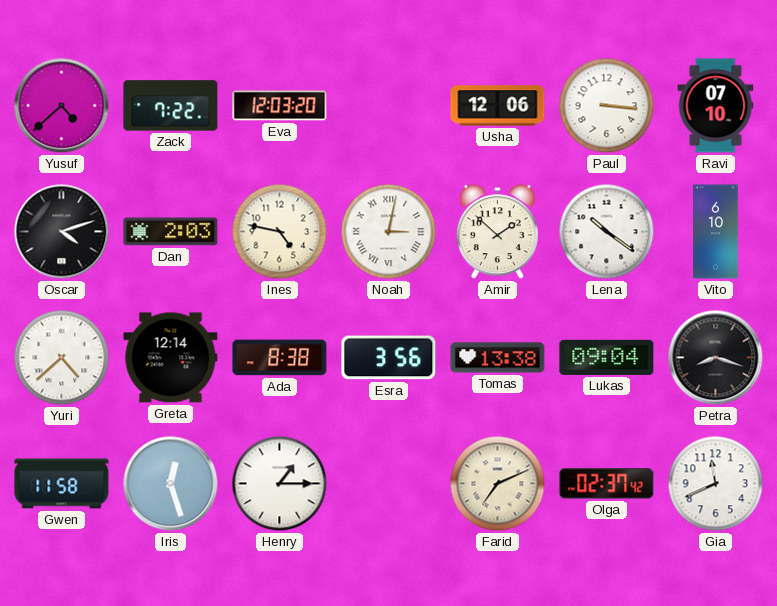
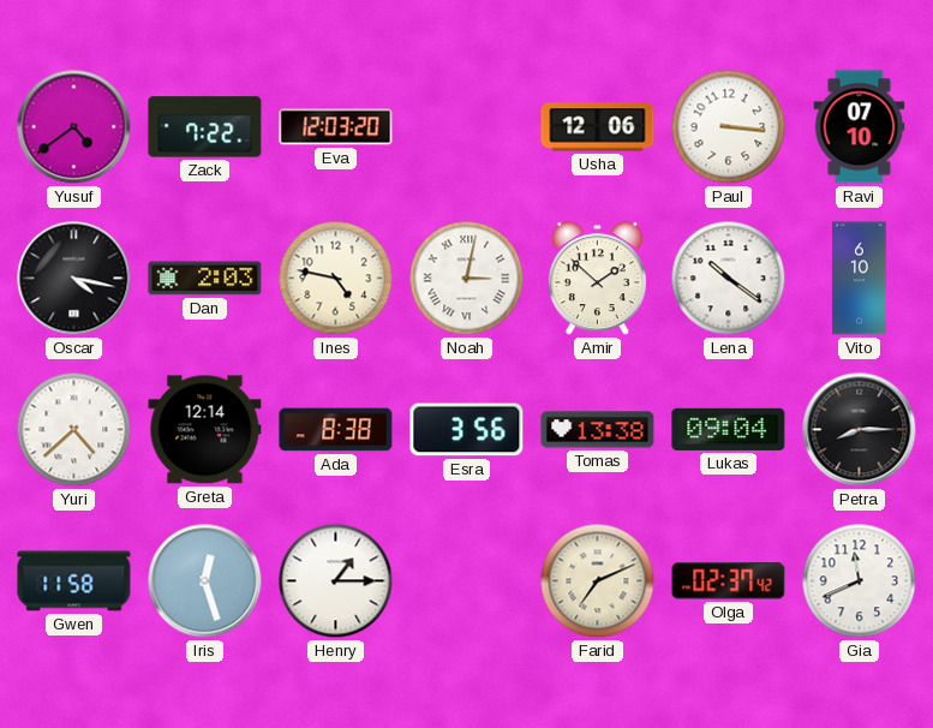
Yusuf: 4:38 -> 4:39 (74, 127)
Oscar: 4:12 -> 4:17 (74, 279)
Petra: 8:18 -> 8:15 (860, 430)
